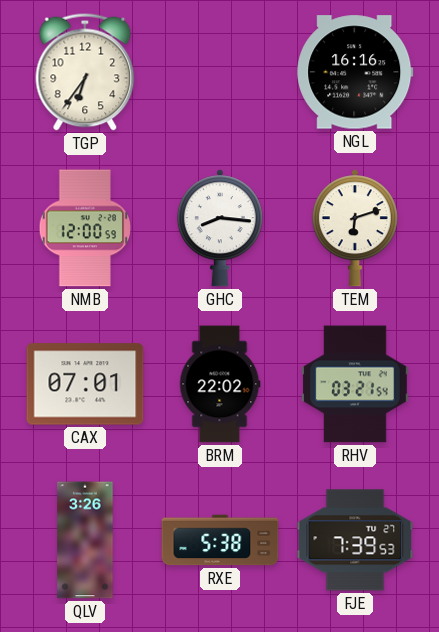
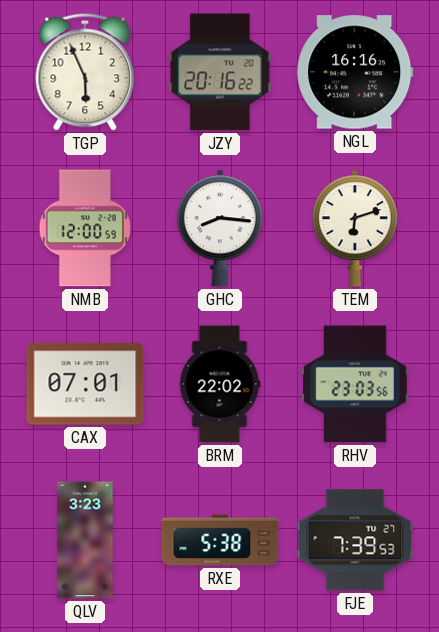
TGP: 6:36 -> 5:56 (85, 72)
JZY: none -> 20:16 (220, 72)
RHV: 03:21 -> 23:03 (356, 384)
QLV: 3:26 -> 3:23 (85, 540)
